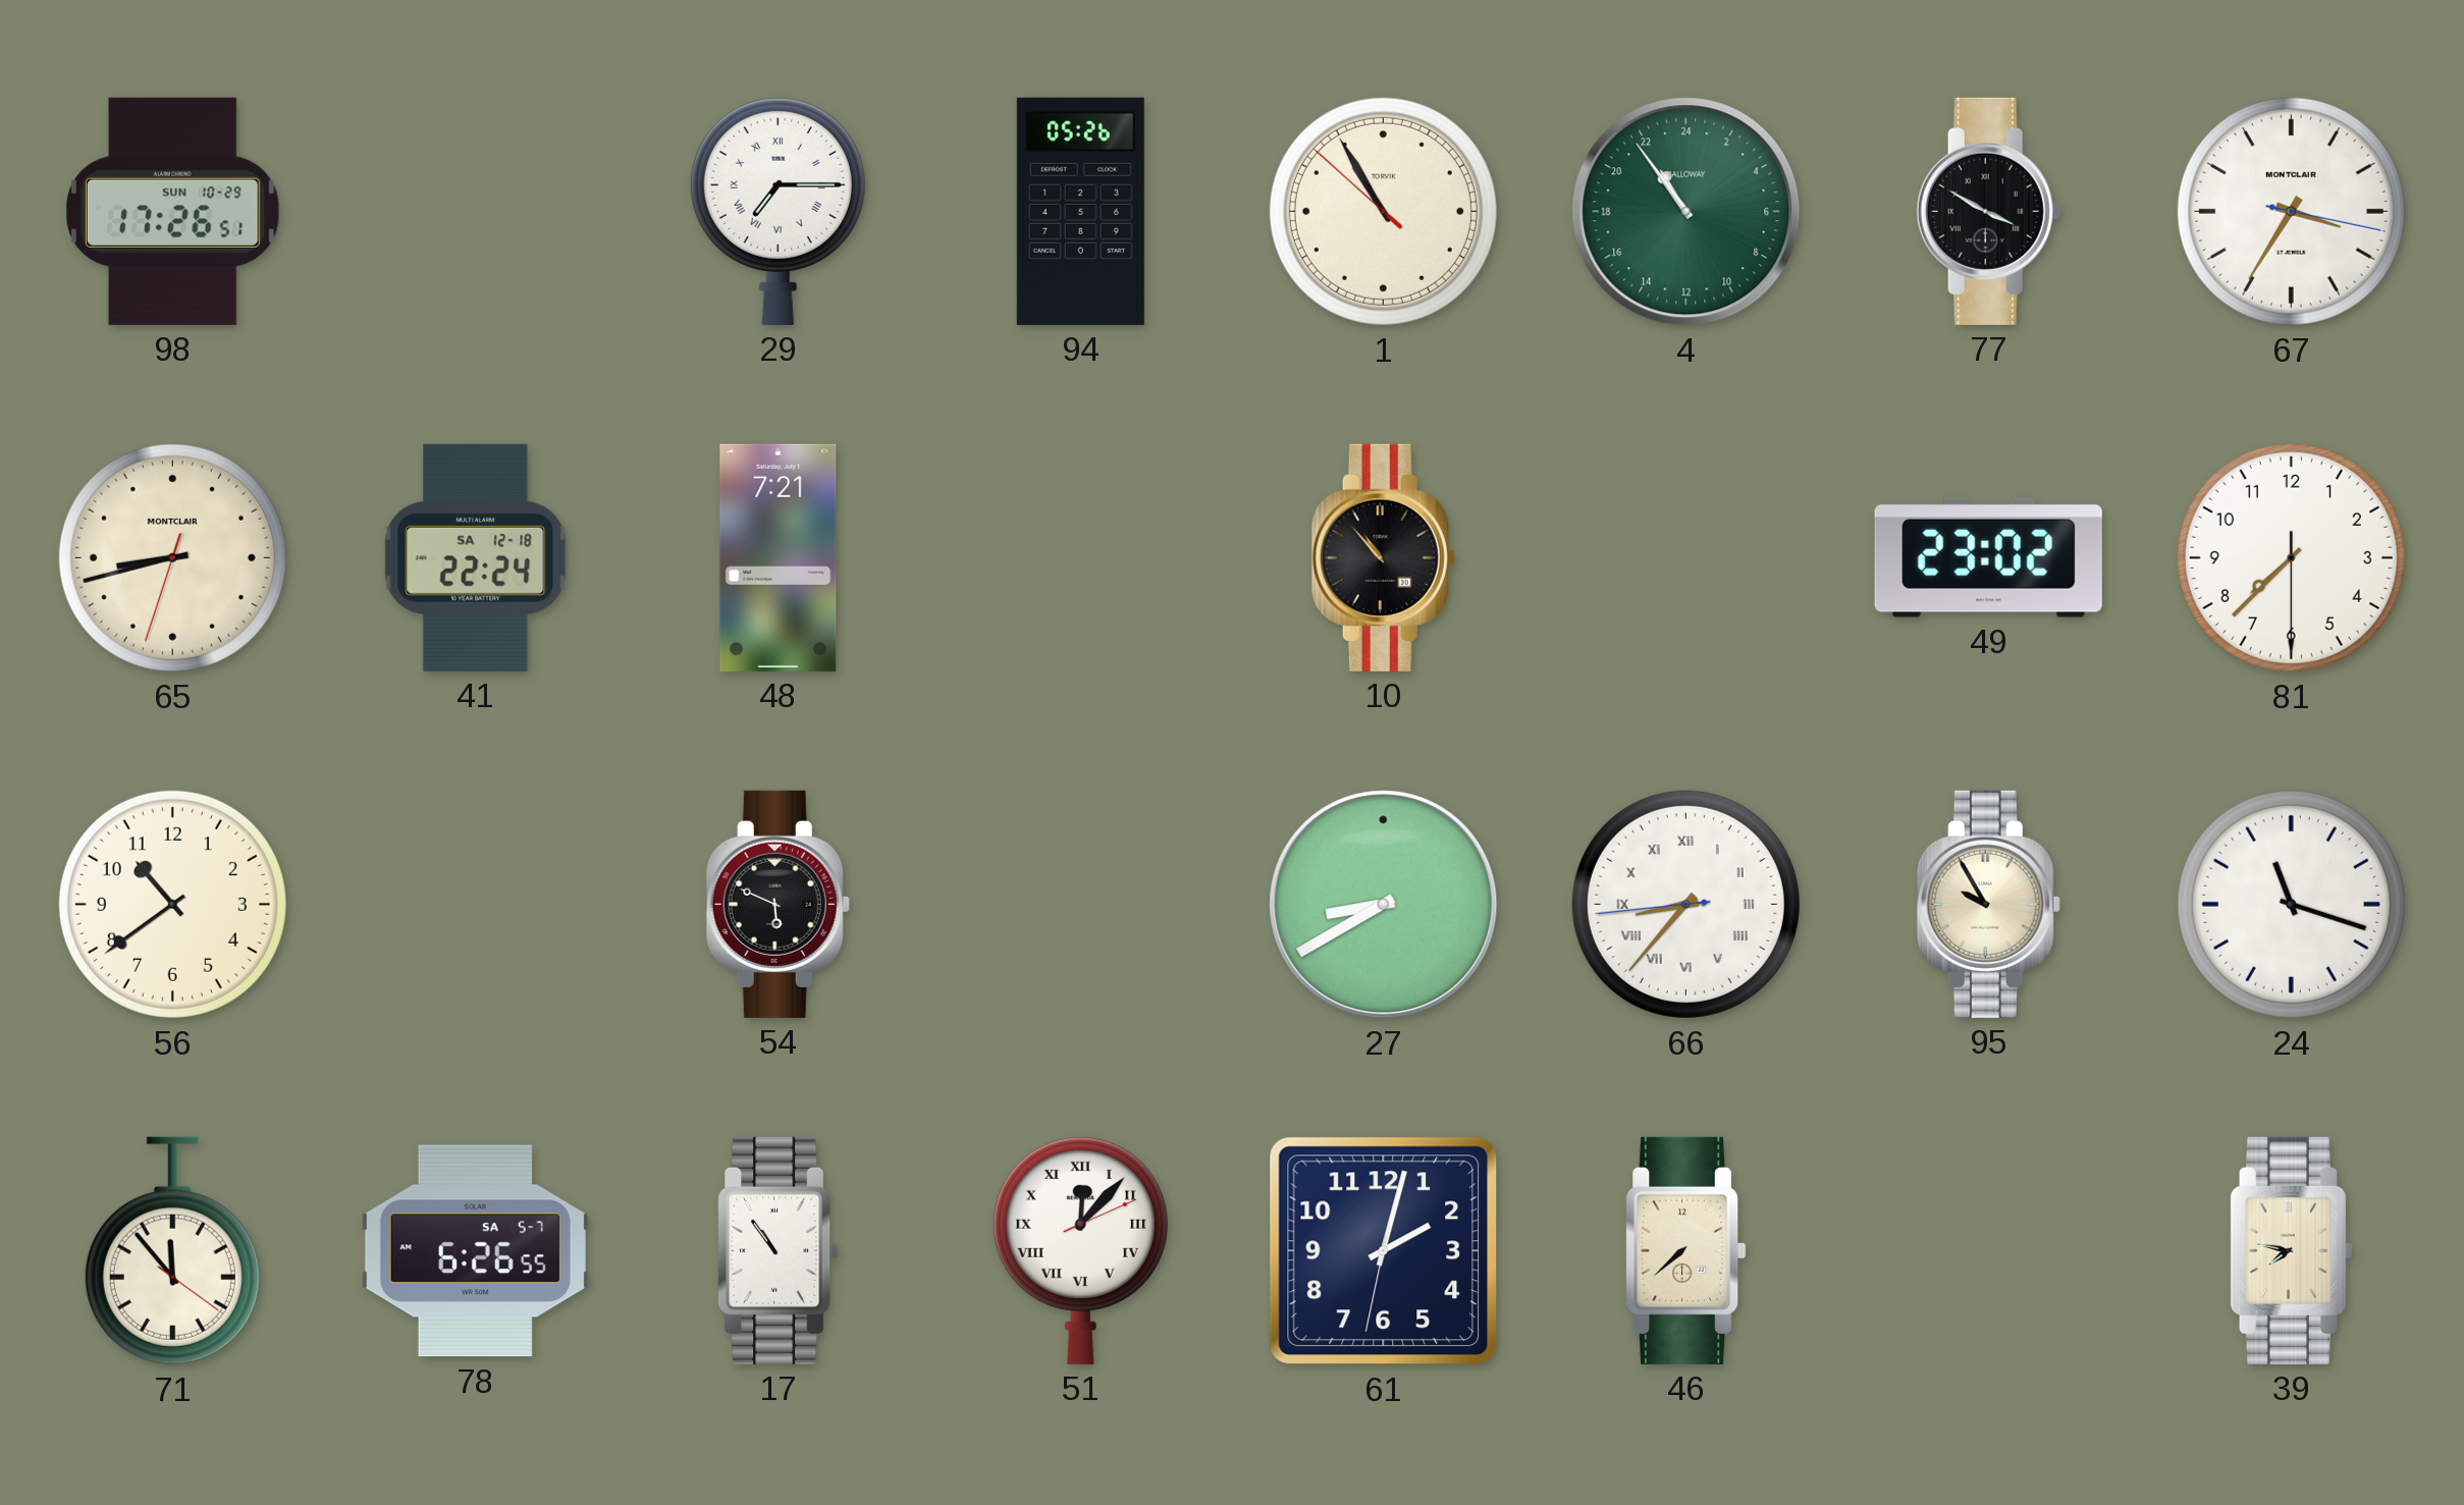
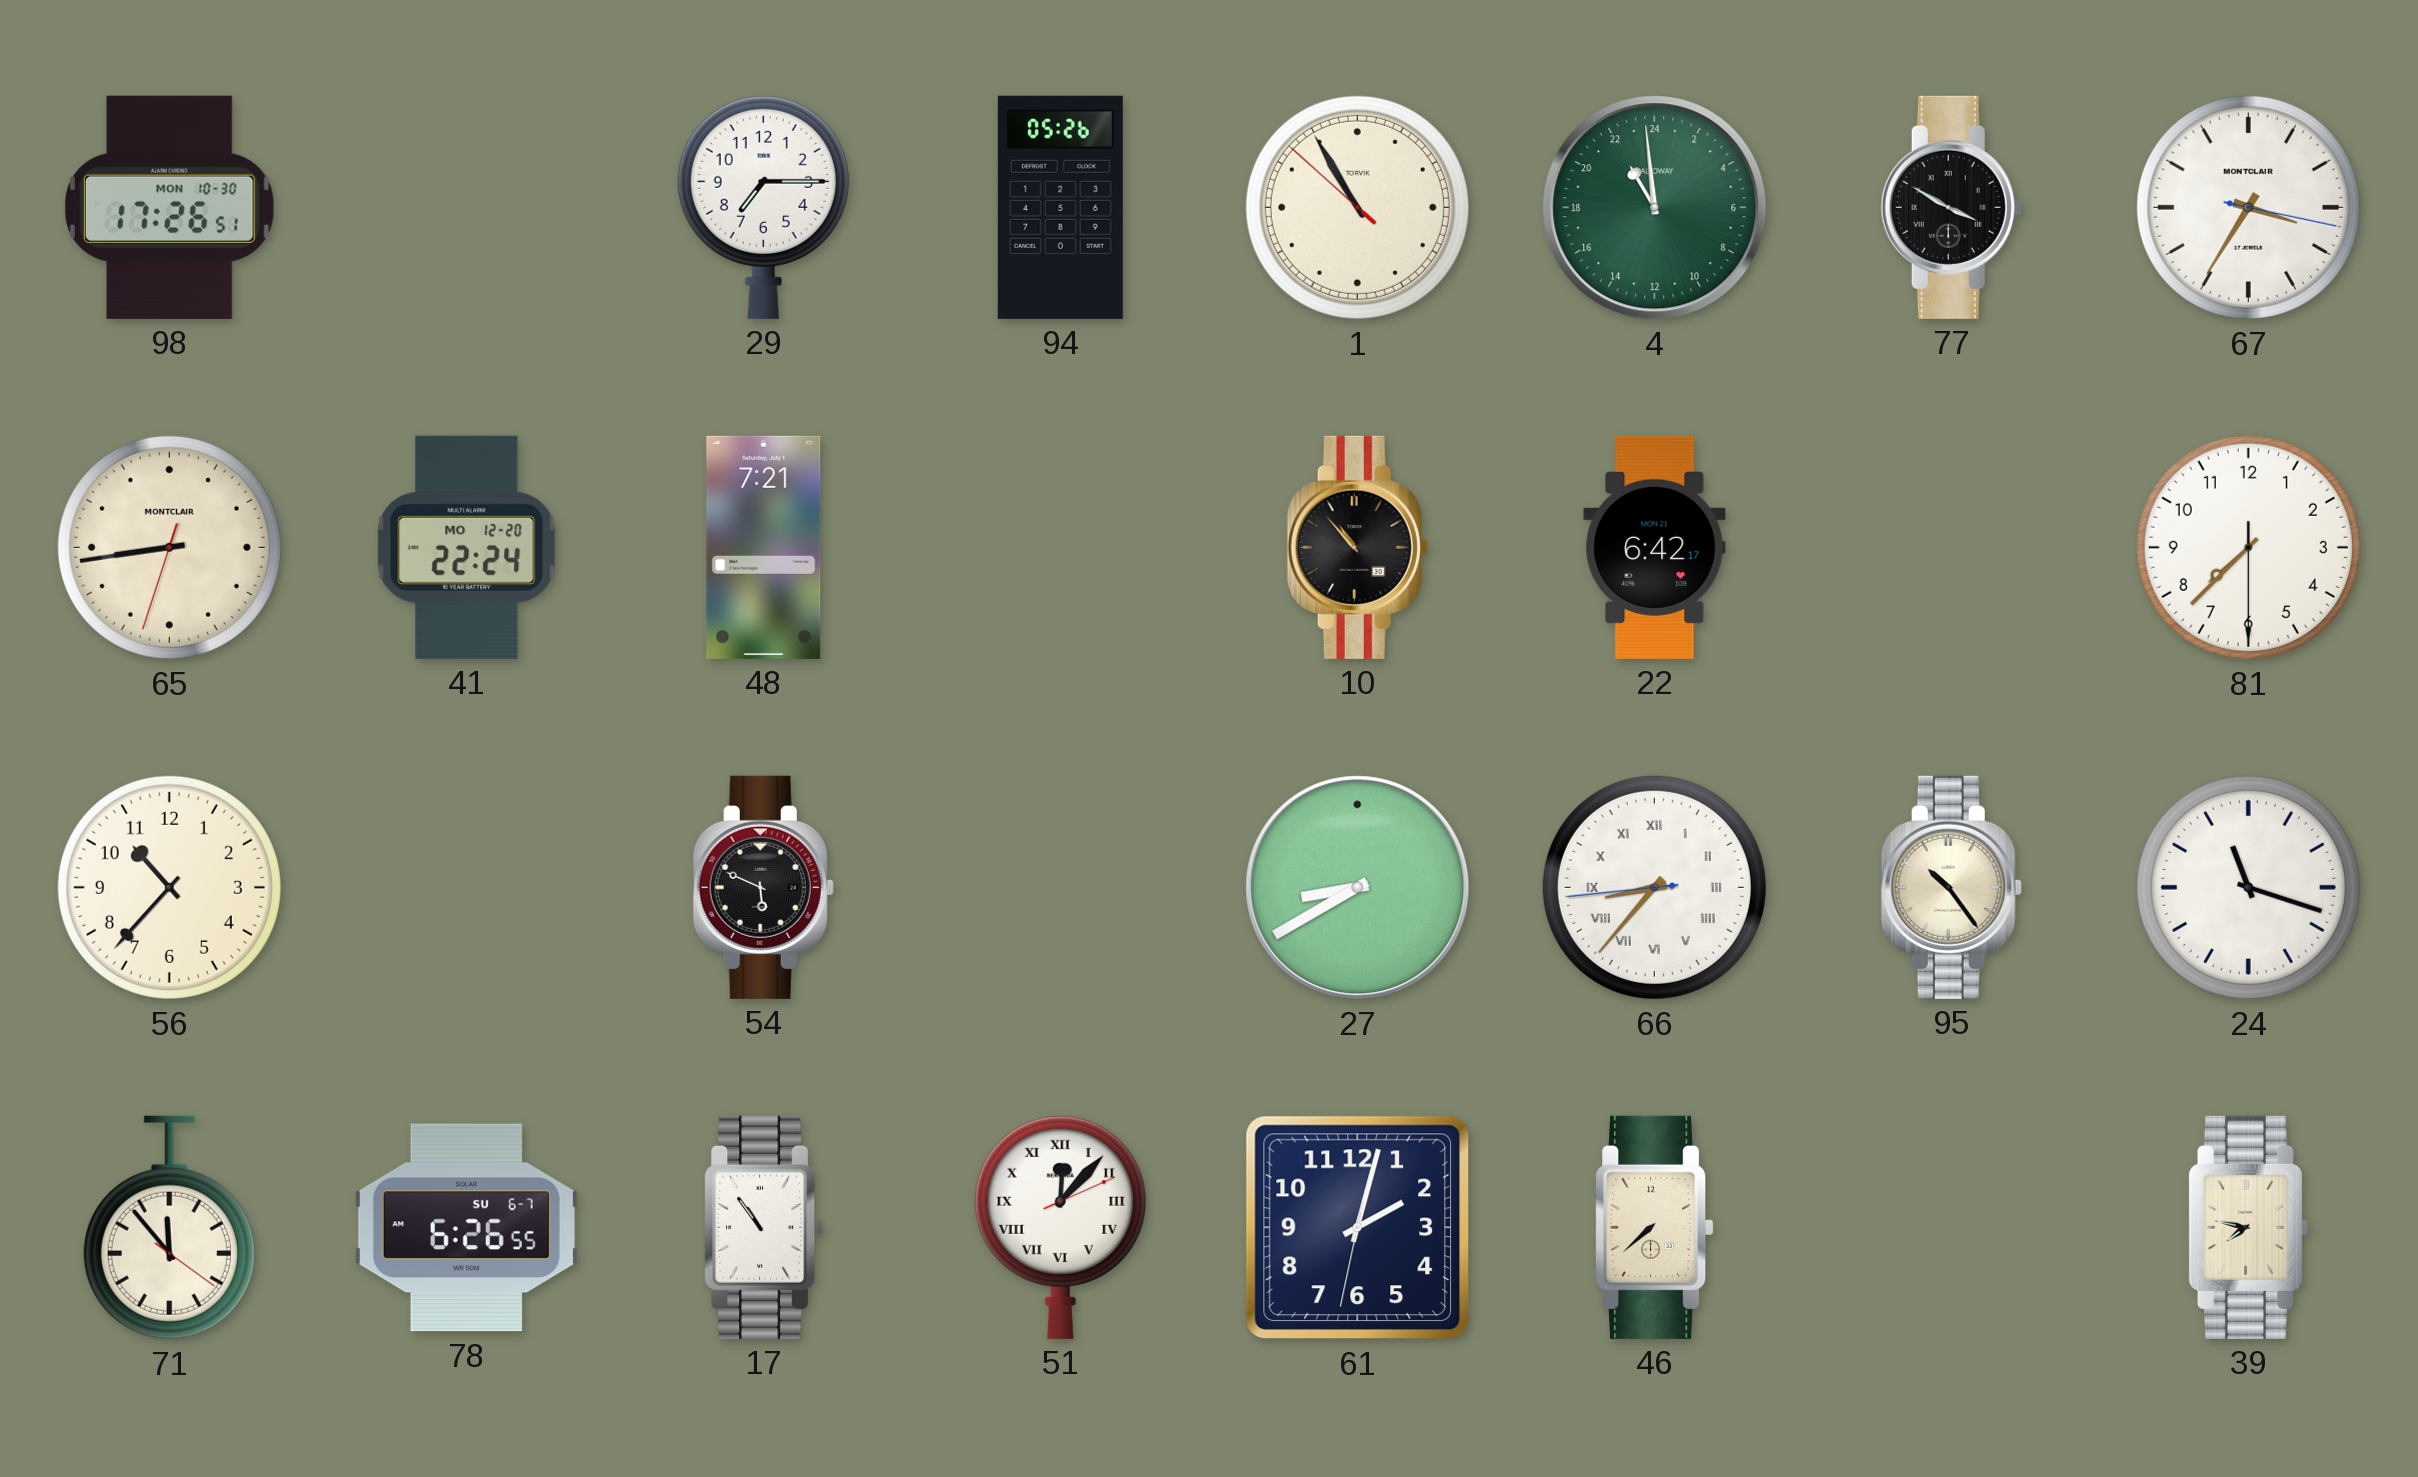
98 date: SUN 10-29 -> MON 10-30 (169, 207)
29 numerals: Roman -> Arabic (763, 207)
4: 21:54 -> 21:59 (1655, 208)
65: 8:42 -> 8:43 (169, 547)
41 date: SA 12-18 -> MO 12-20 (467, 547)
22: none -> 6:42 (1655, 547)
49: 23:02 -> none (1988, 557)
56: 10:39 -> 10:37 (169, 887)
95: 9:55 -> 10:24 (1951, 887)
78 date: SA 5-7 -> SU 6-7 (466, 1228)
